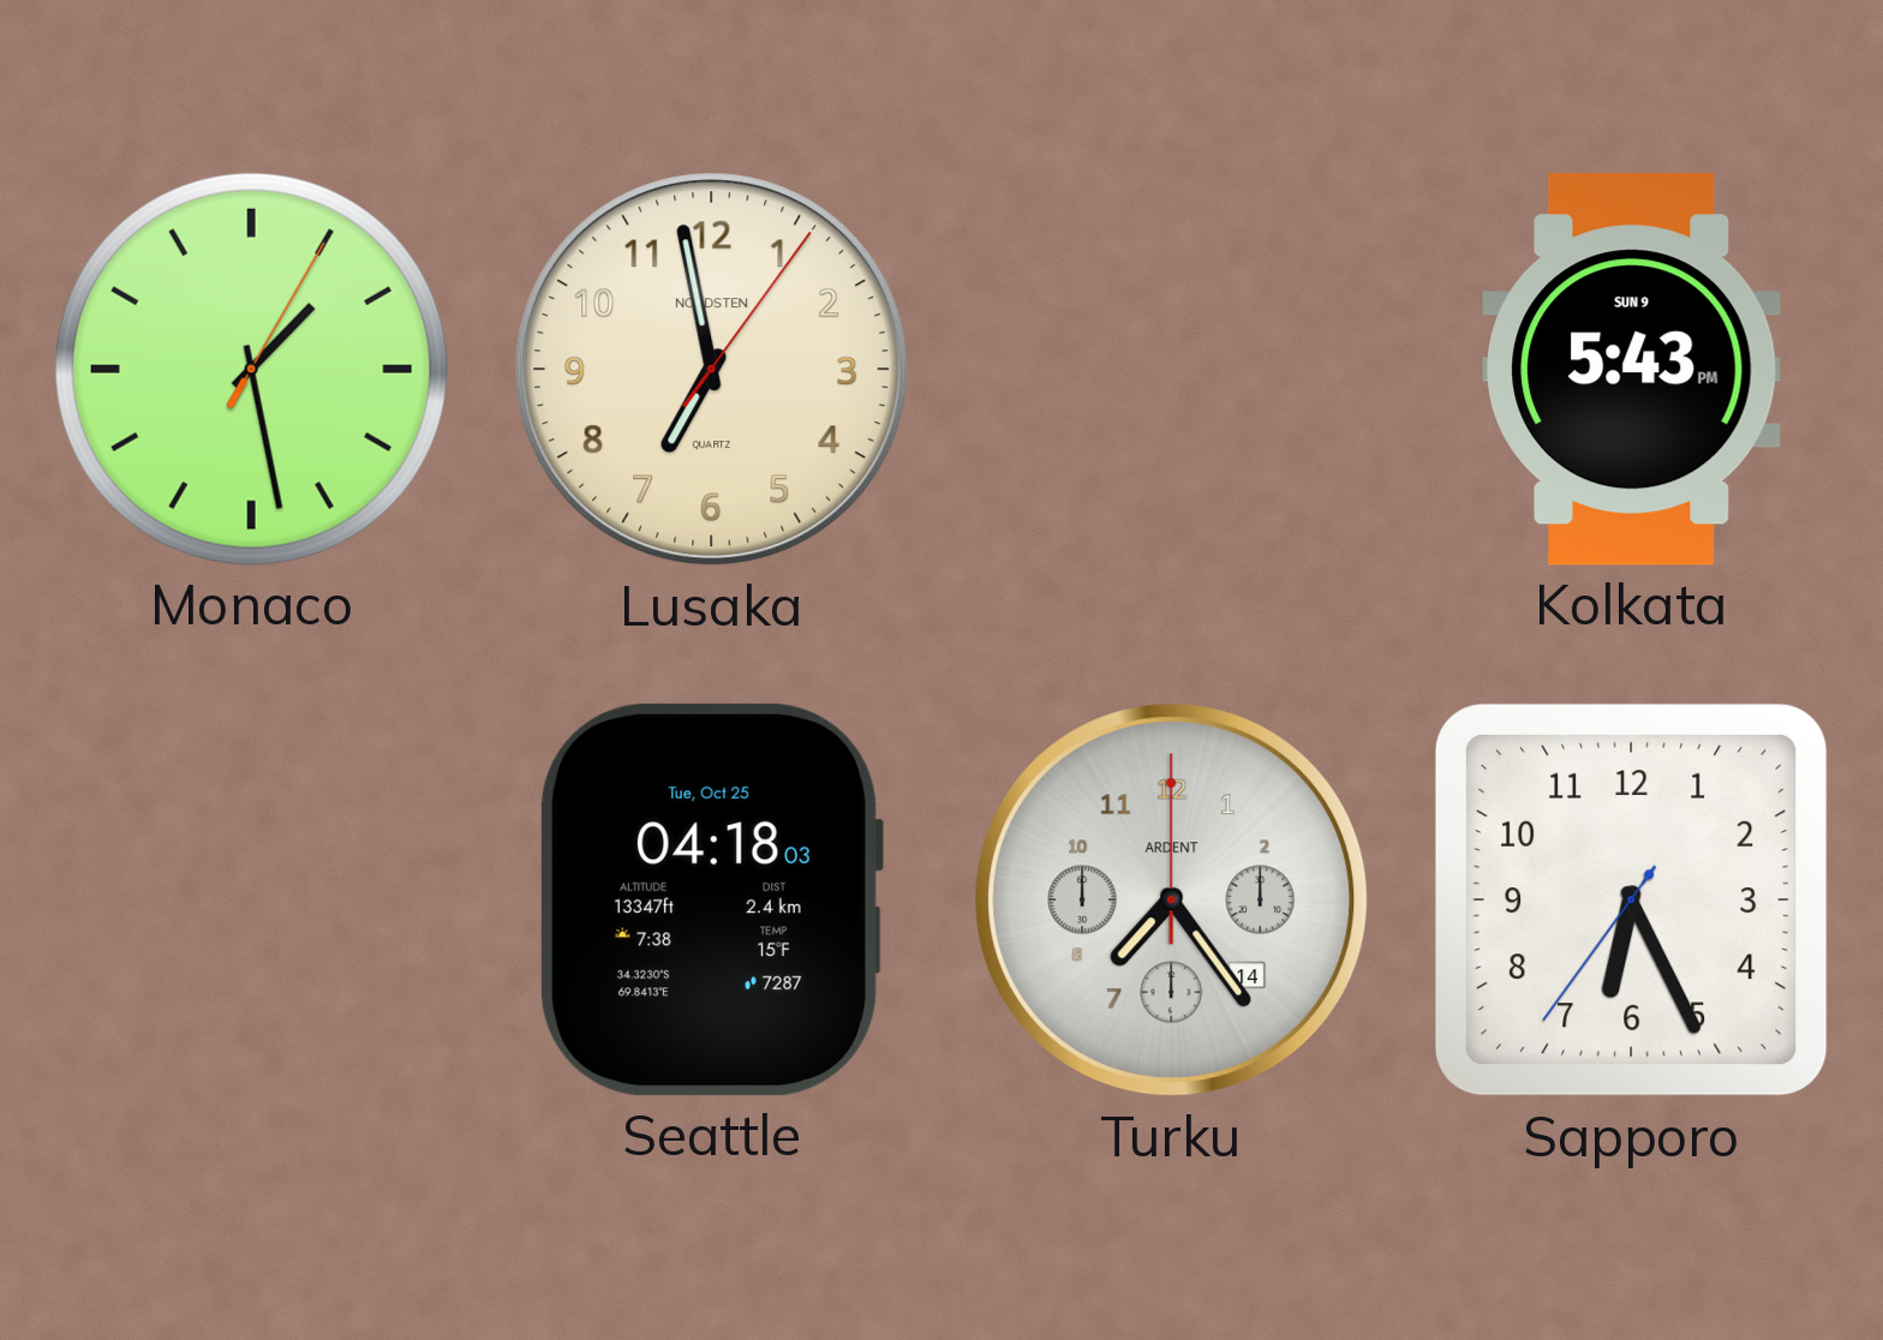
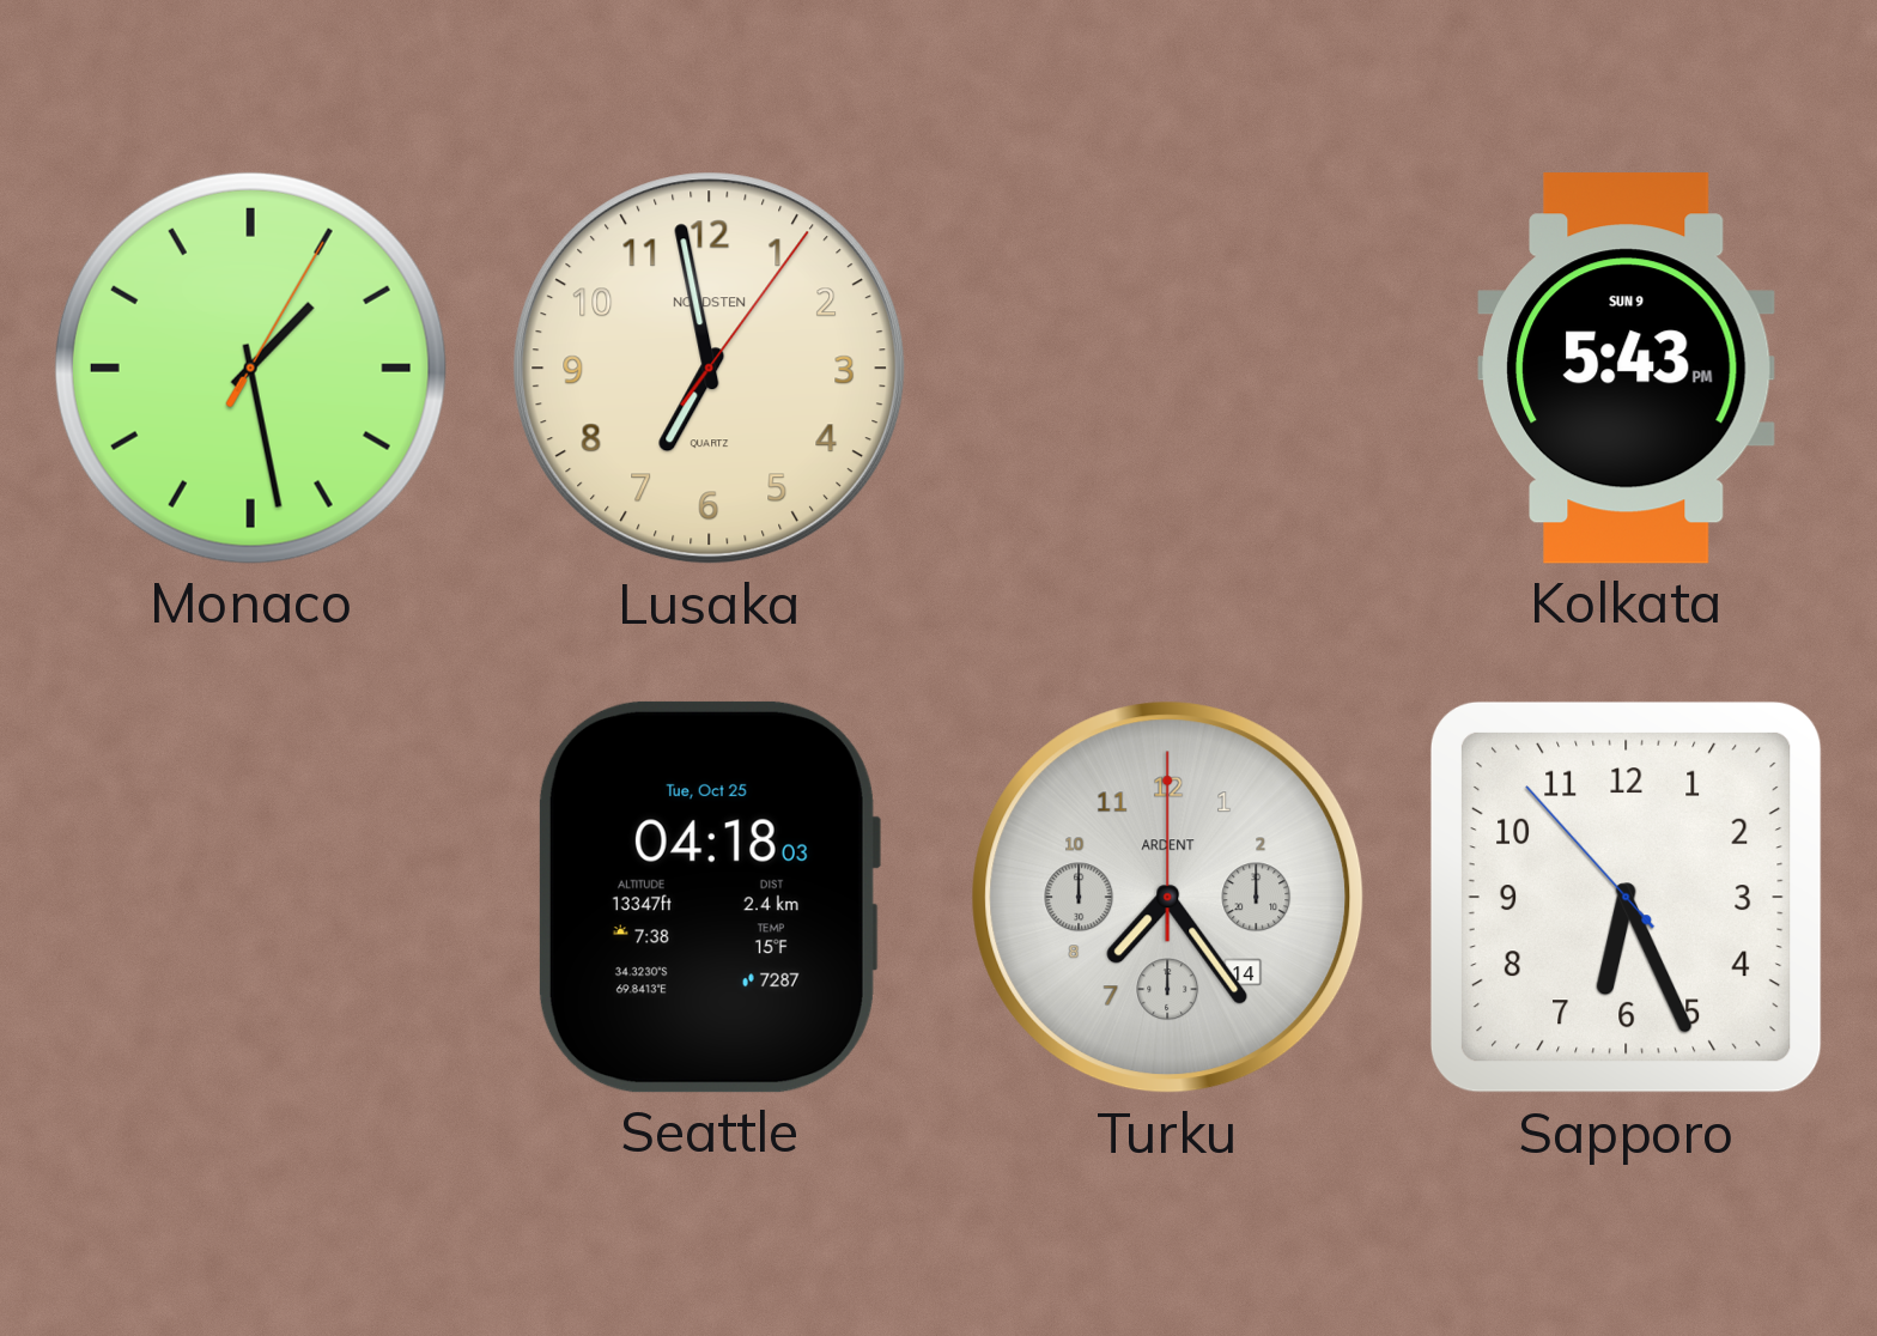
Sapporo: 6:25:36 -> 6:25:53 (1626, 897)
